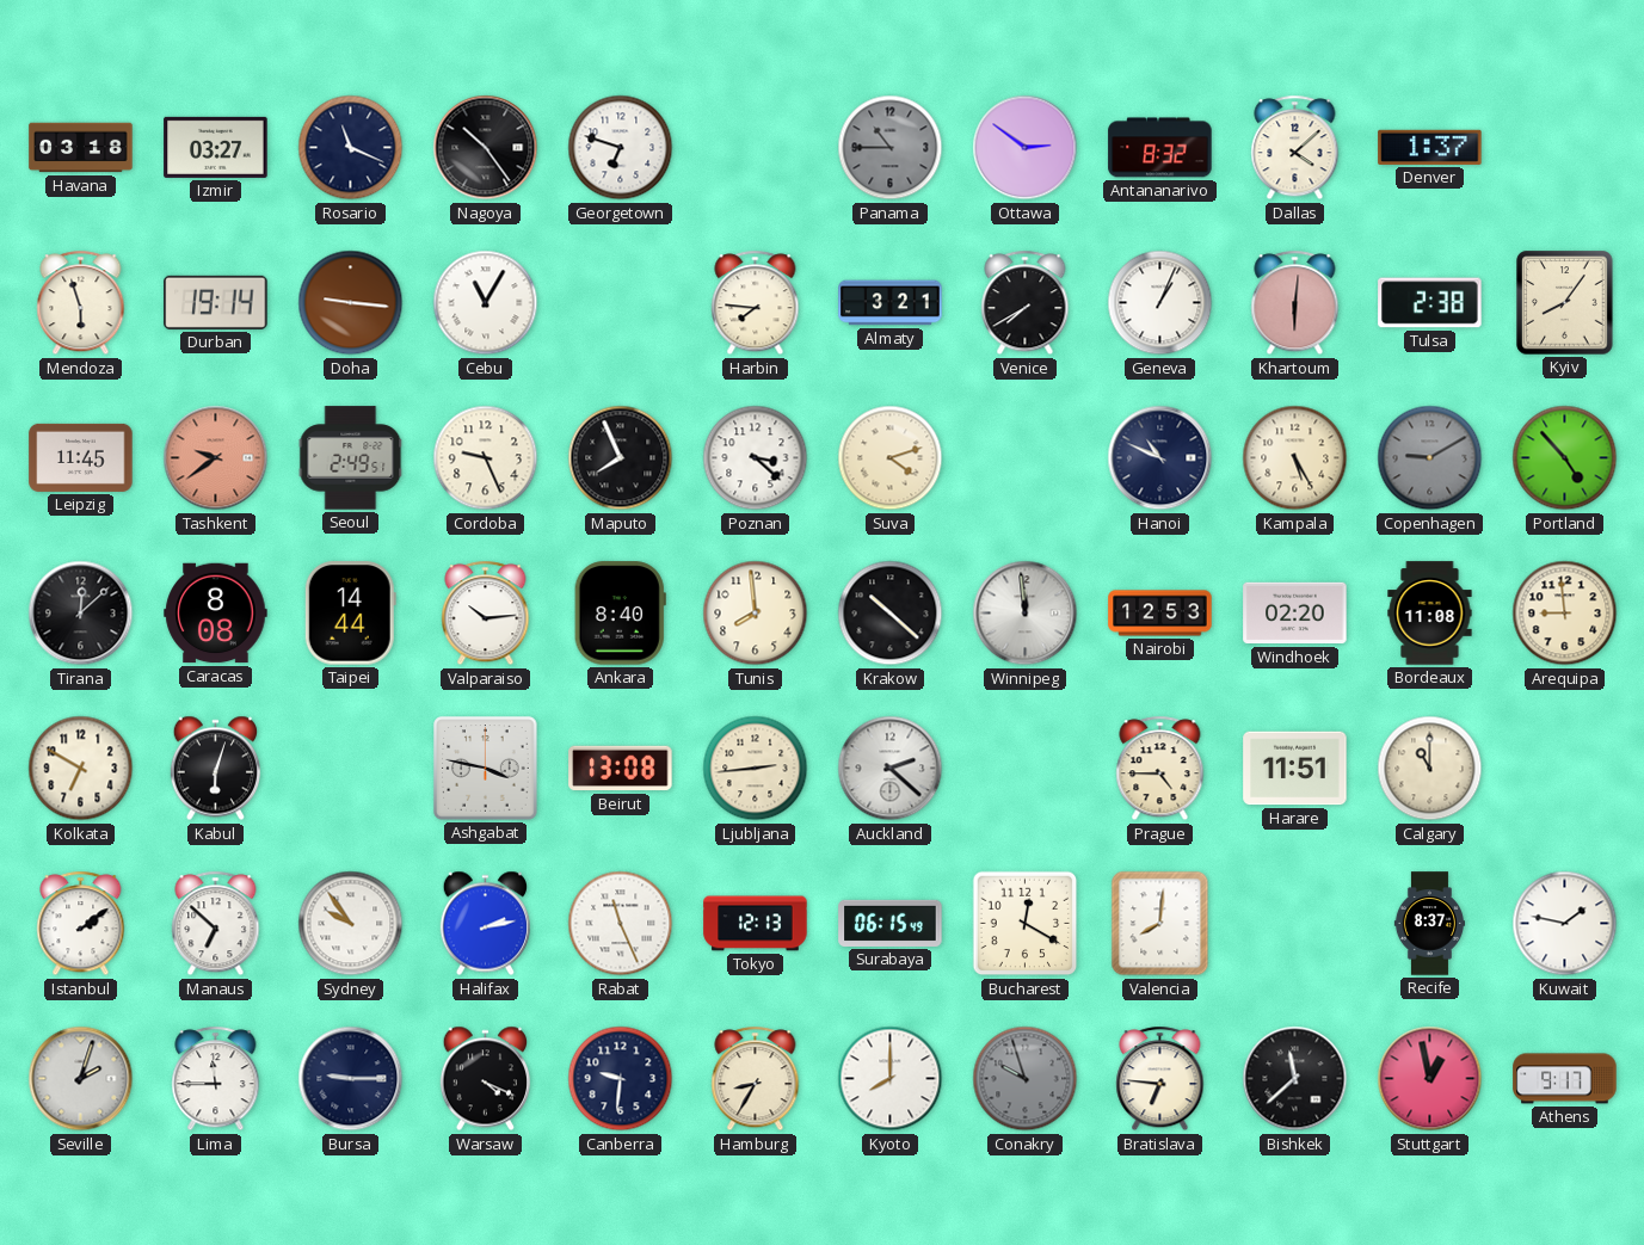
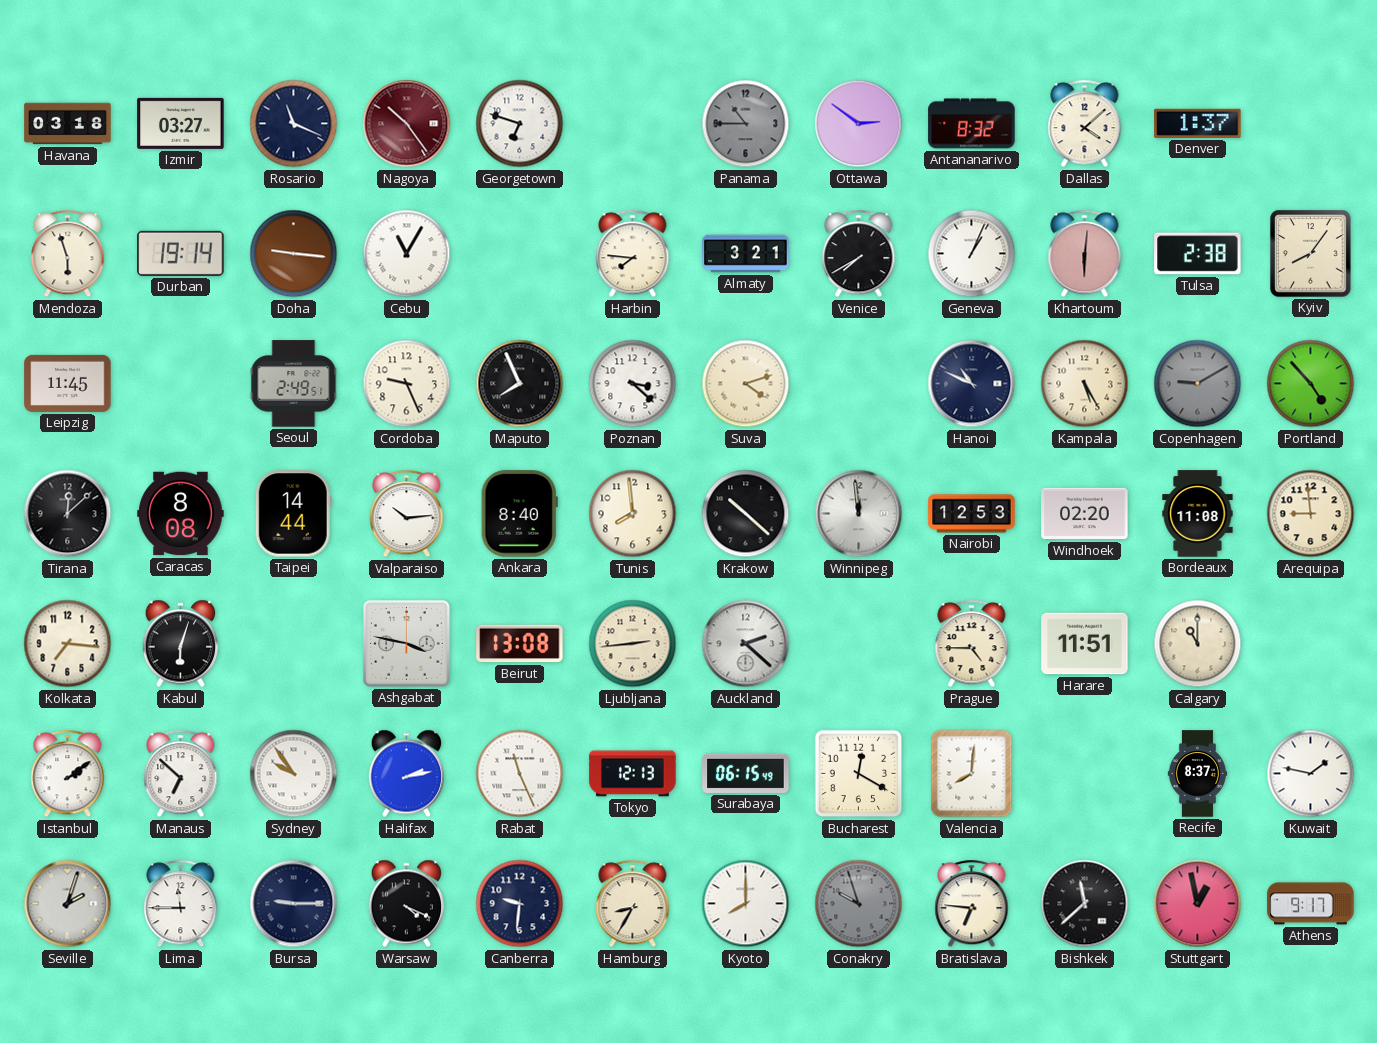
Nagoya dial: black -> burgundy (407, 124)
Tashkent: 9:39 -> none (216, 458)
Kolkata: 6:50 -> 7:16 (68, 644)
